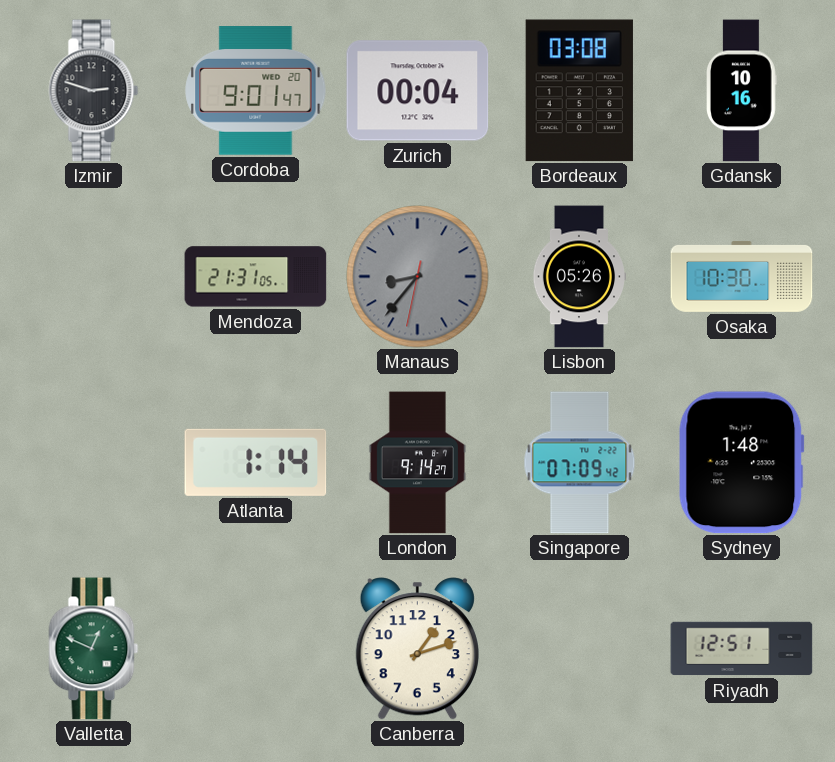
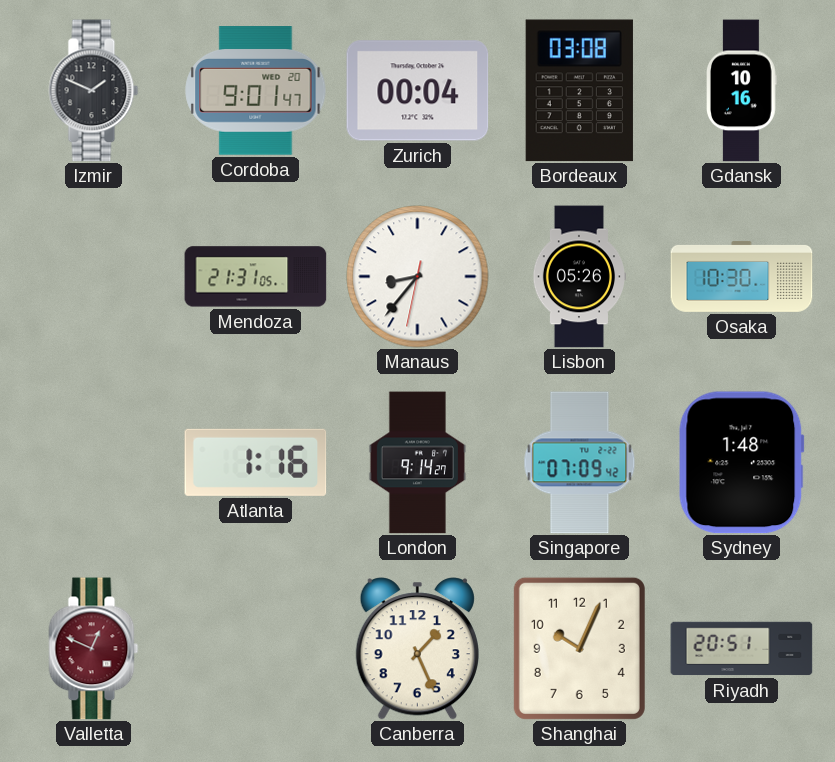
Izmir: 2:48 -> 1:49 (94, 91)
Manaus dial: grey -> white (418, 277)
Atlanta: 1:14 -> 1:16 (256, 462)
Valletta dial: green -> burgundy (94, 649)
Canberra: 1:12 -> 1:26 (417, 649)
Shanghai: none -> 10:04 (579, 648)
Riyadh: 12:51 -> 20:51 (742, 649)
